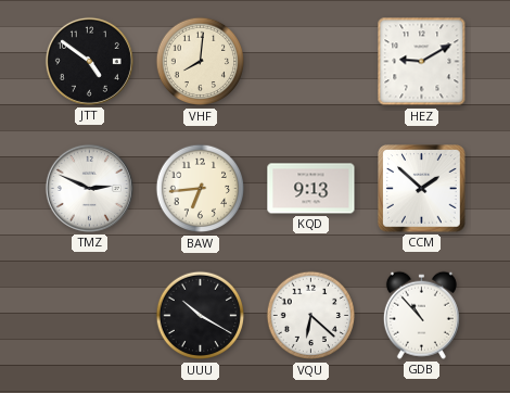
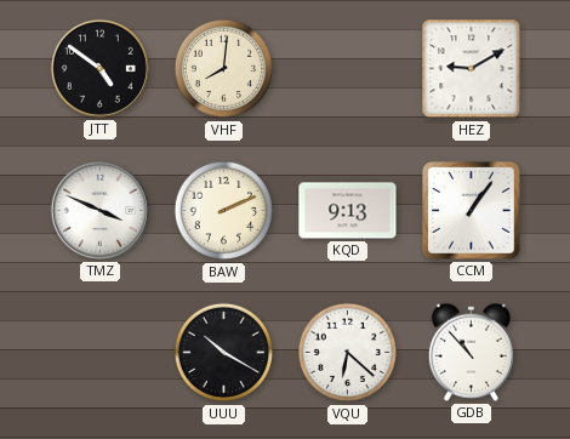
TMZ: 2:49 -> 3:49 (99, 210)
BAW: 6:44 -> 2:11 (224, 211)
CCM: 1:52 -> 1:06 (472, 211)
